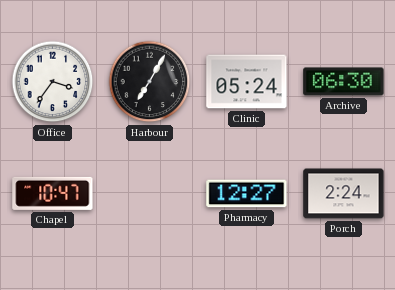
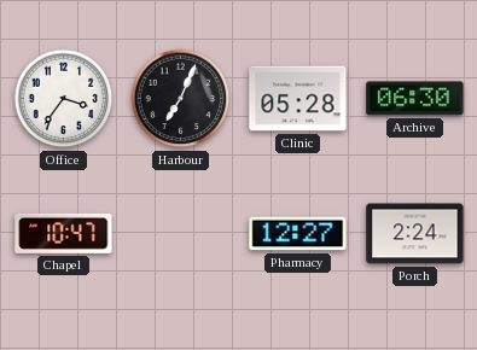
Harbour: 7:05 -> 7:04 (181, 99)
Clinic: 05:24 -> 05:28 (298, 99)
